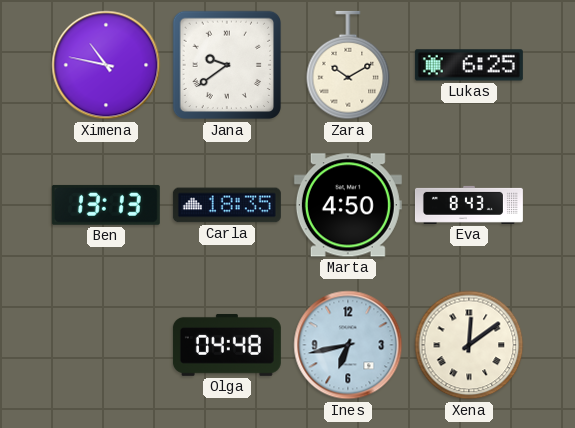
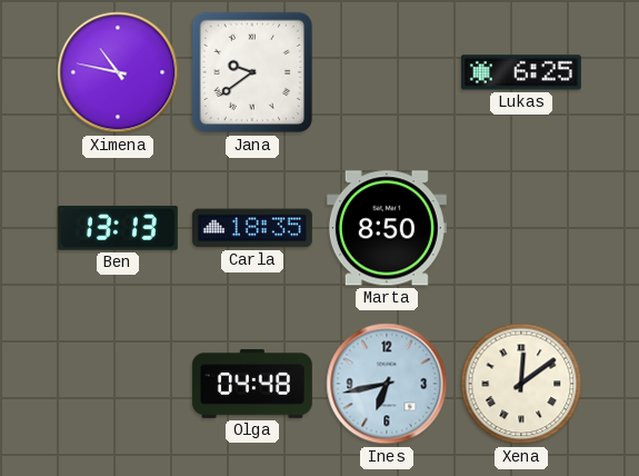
Zara: 10:10 -> none (348, 65)
Marta: 4:50 -> 8:50 (387, 228)
Eva: 8:43 -> none (469, 205)
